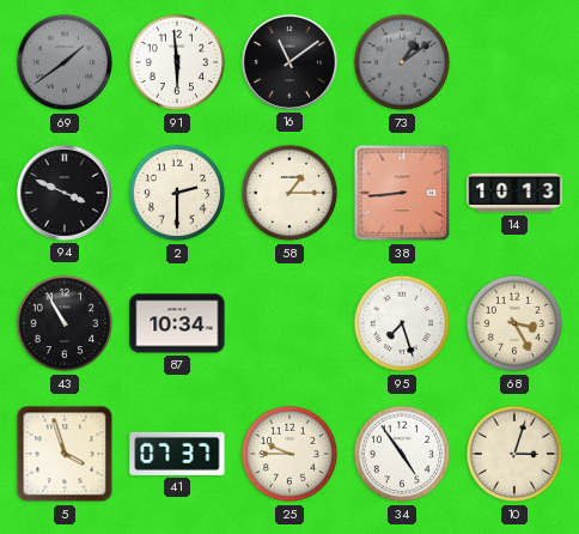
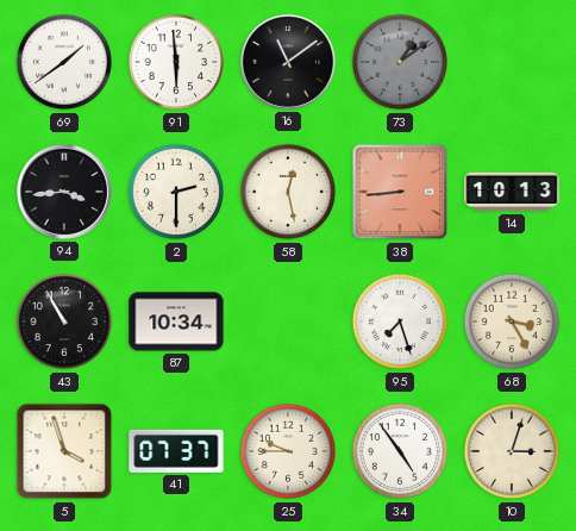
69 dial: grey -> white (64, 62)
94: 3:49 -> 3:44 (64, 192)
58: 1:15 -> 12:28 (288, 192)
